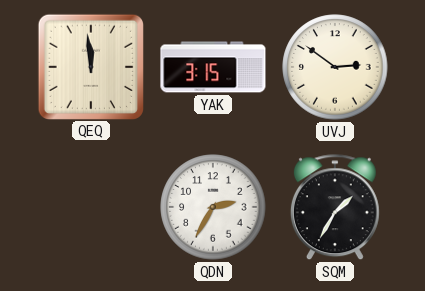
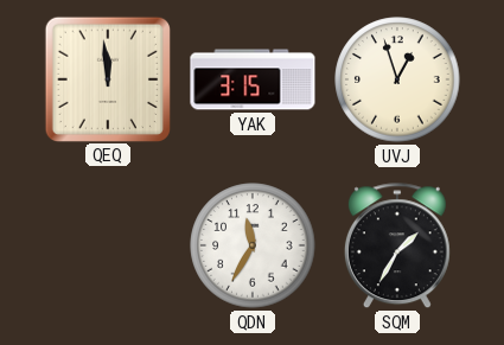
UVJ: 2:51 -> 12:57 (397, 79)
QDN: 2:35 -> 11:35 (253, 245)
